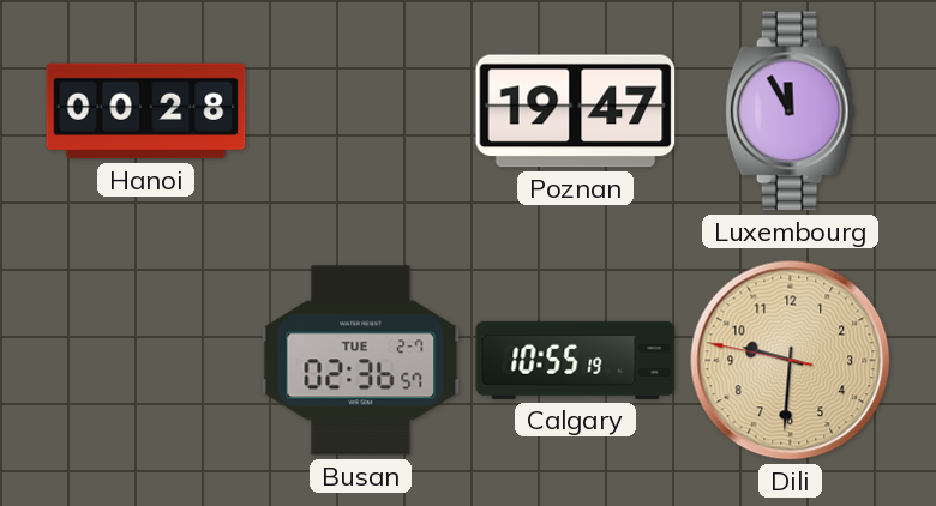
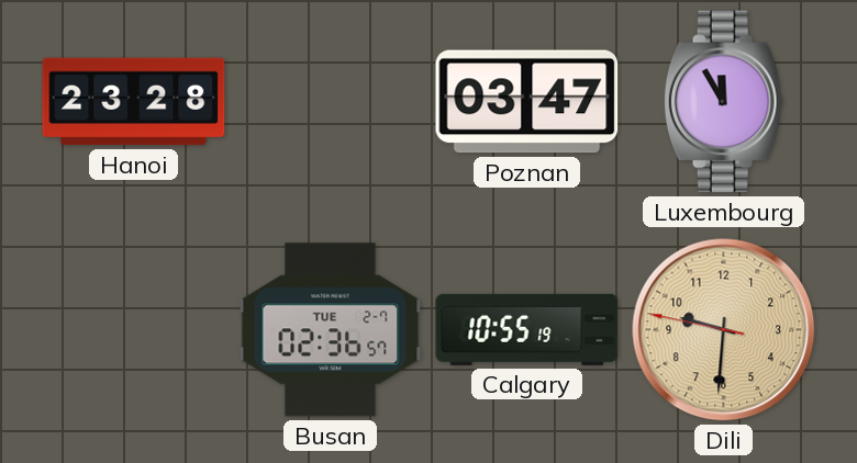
Hanoi: 00:28 -> 23:28 (134, 102)
Poznan: 19:47 -> 03:47 (527, 102)
